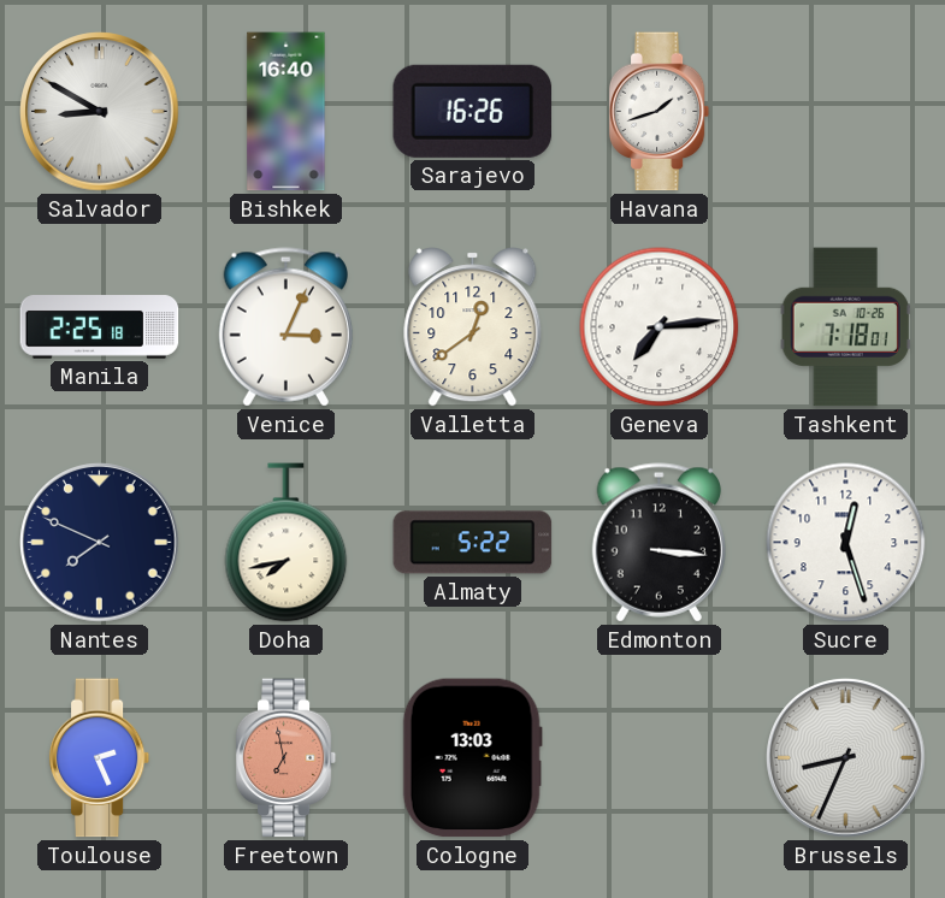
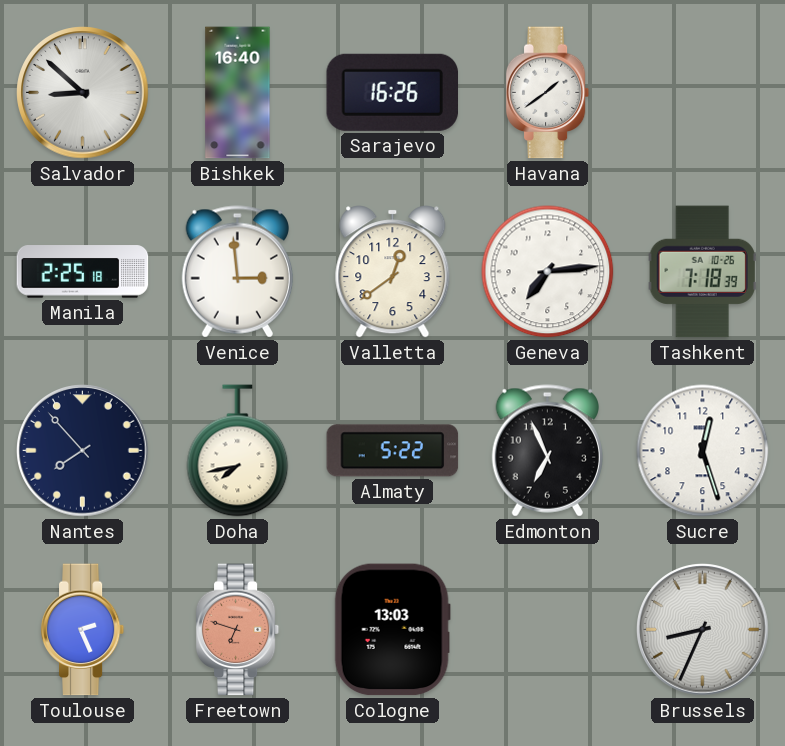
Salvador: 8:50 -> 8:52 (83, 93)
Havana: 1:42 -> 1:39 (548, 93)
Venice: 3:04 -> 2:59 (237, 272)
Tashkent: 7:18:01 -> 7:18:39 (702, 272)
Nantes: 7:49 -> 7:53 (83, 451)
Edmonton: 3:16 -> 6:56 (547, 451)
Freetown: 6:58 -> 6:48 (238, 630)
